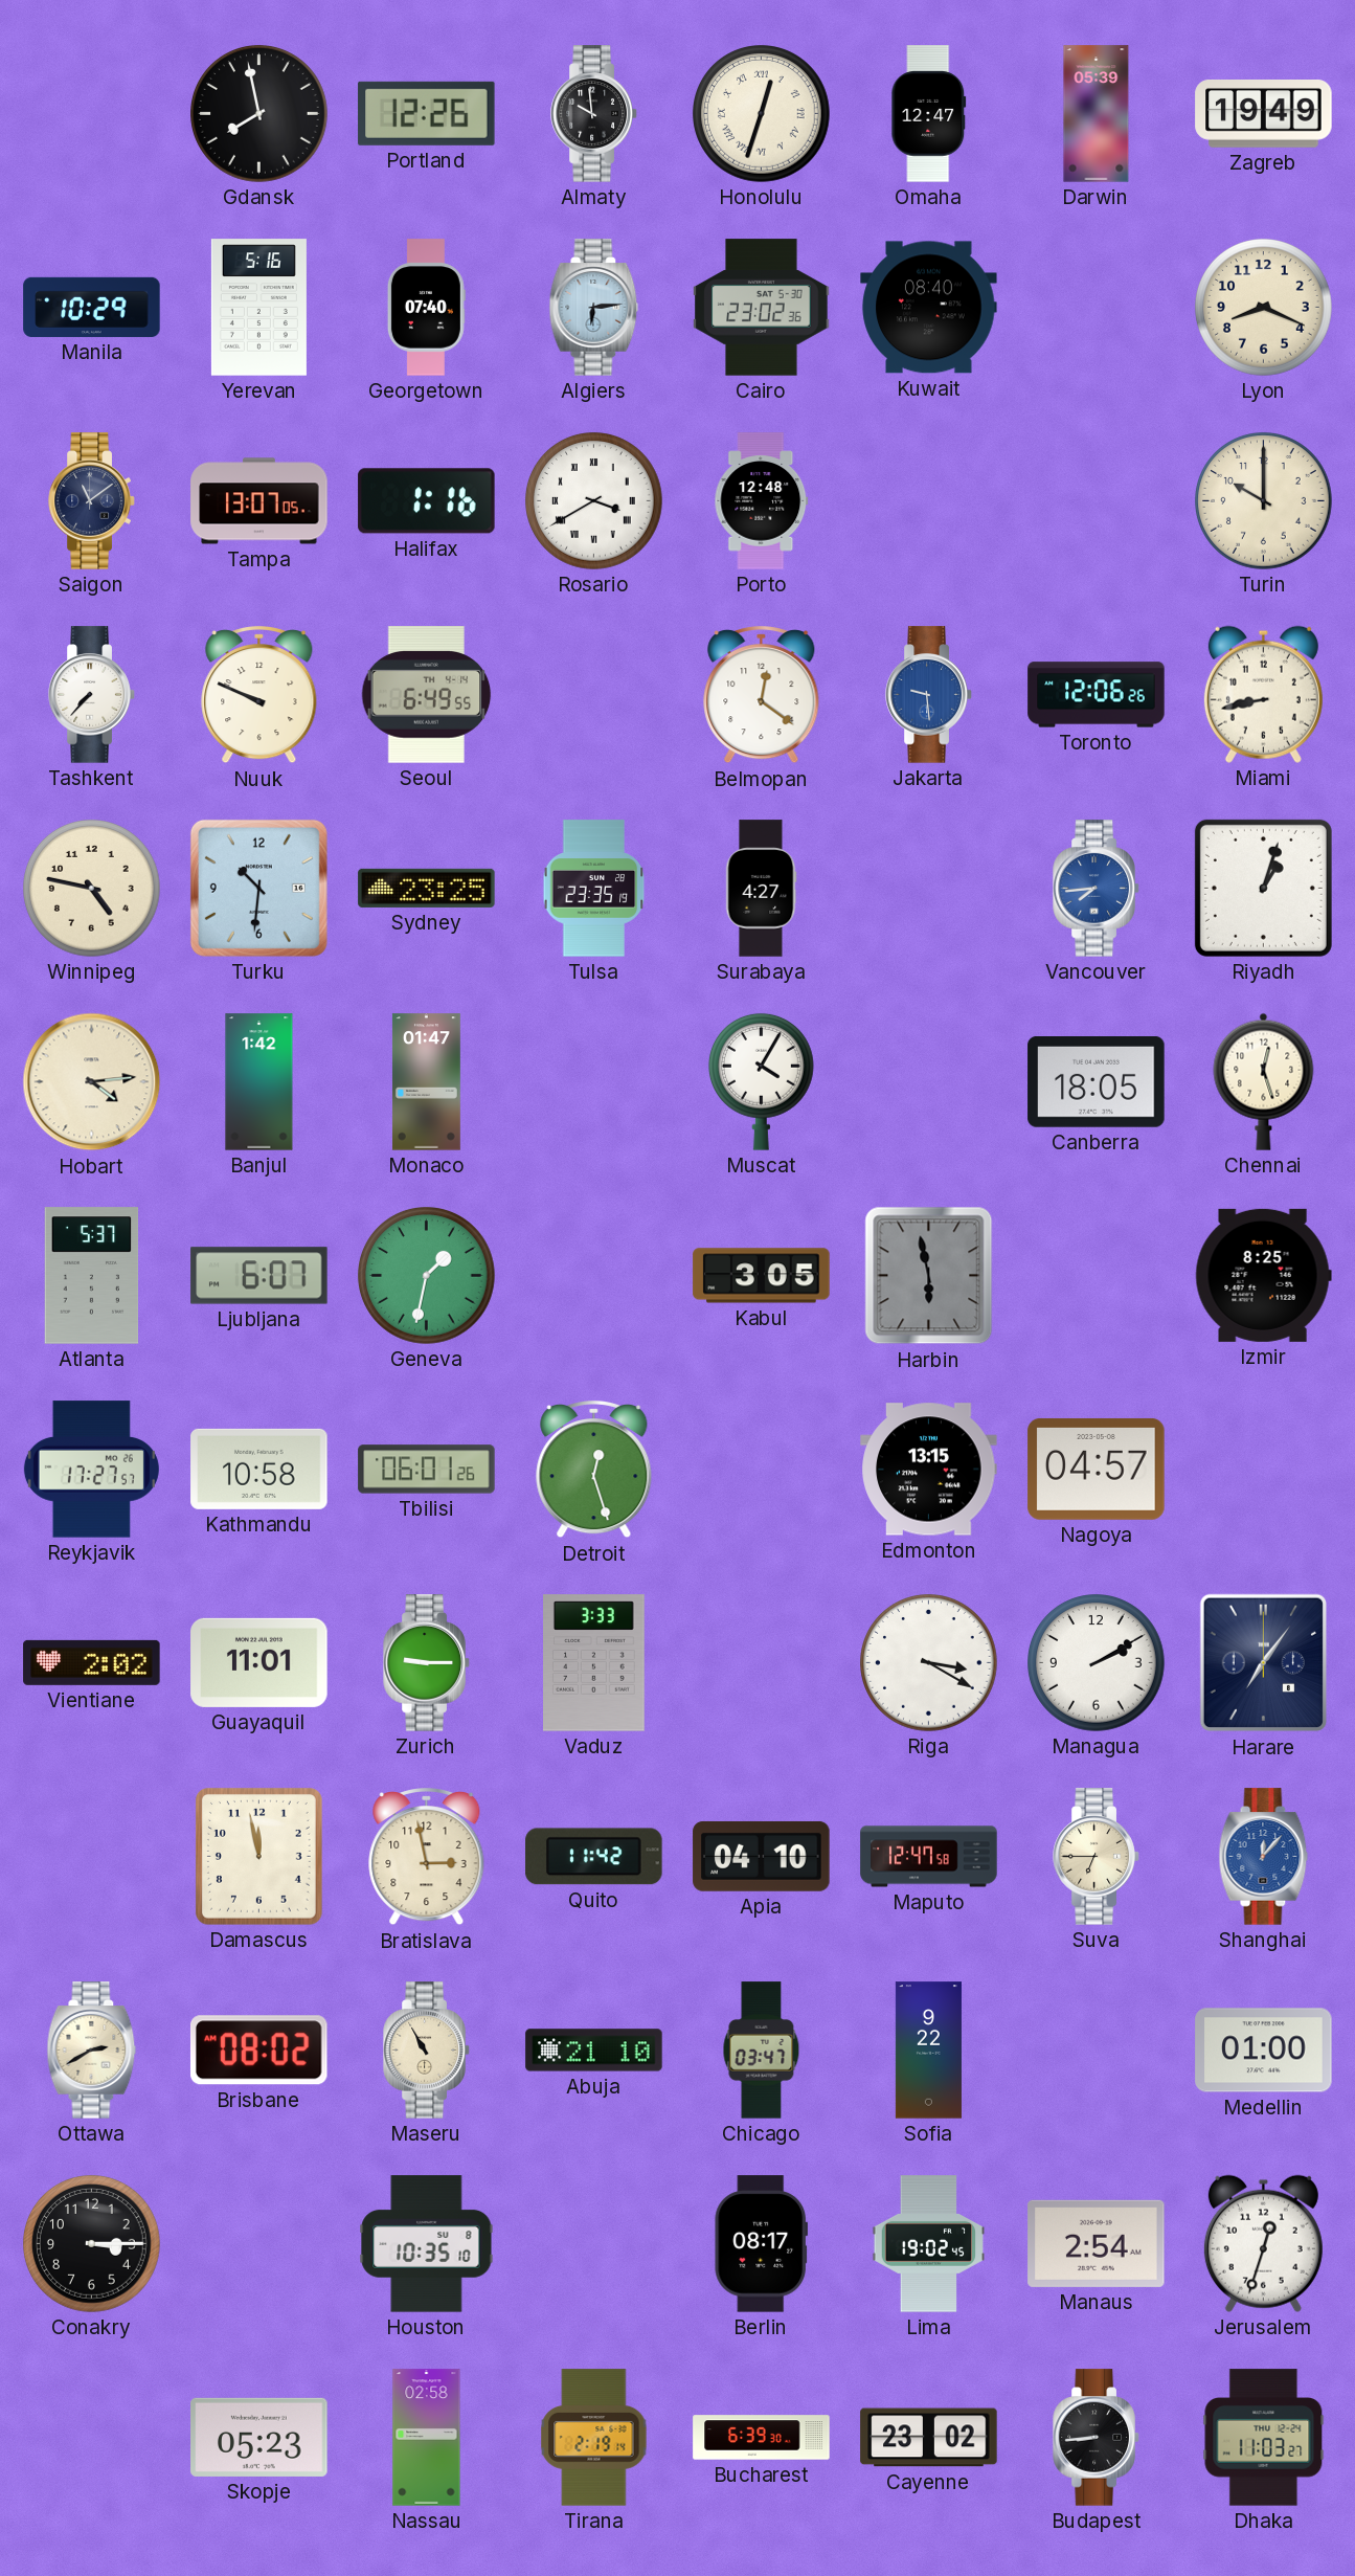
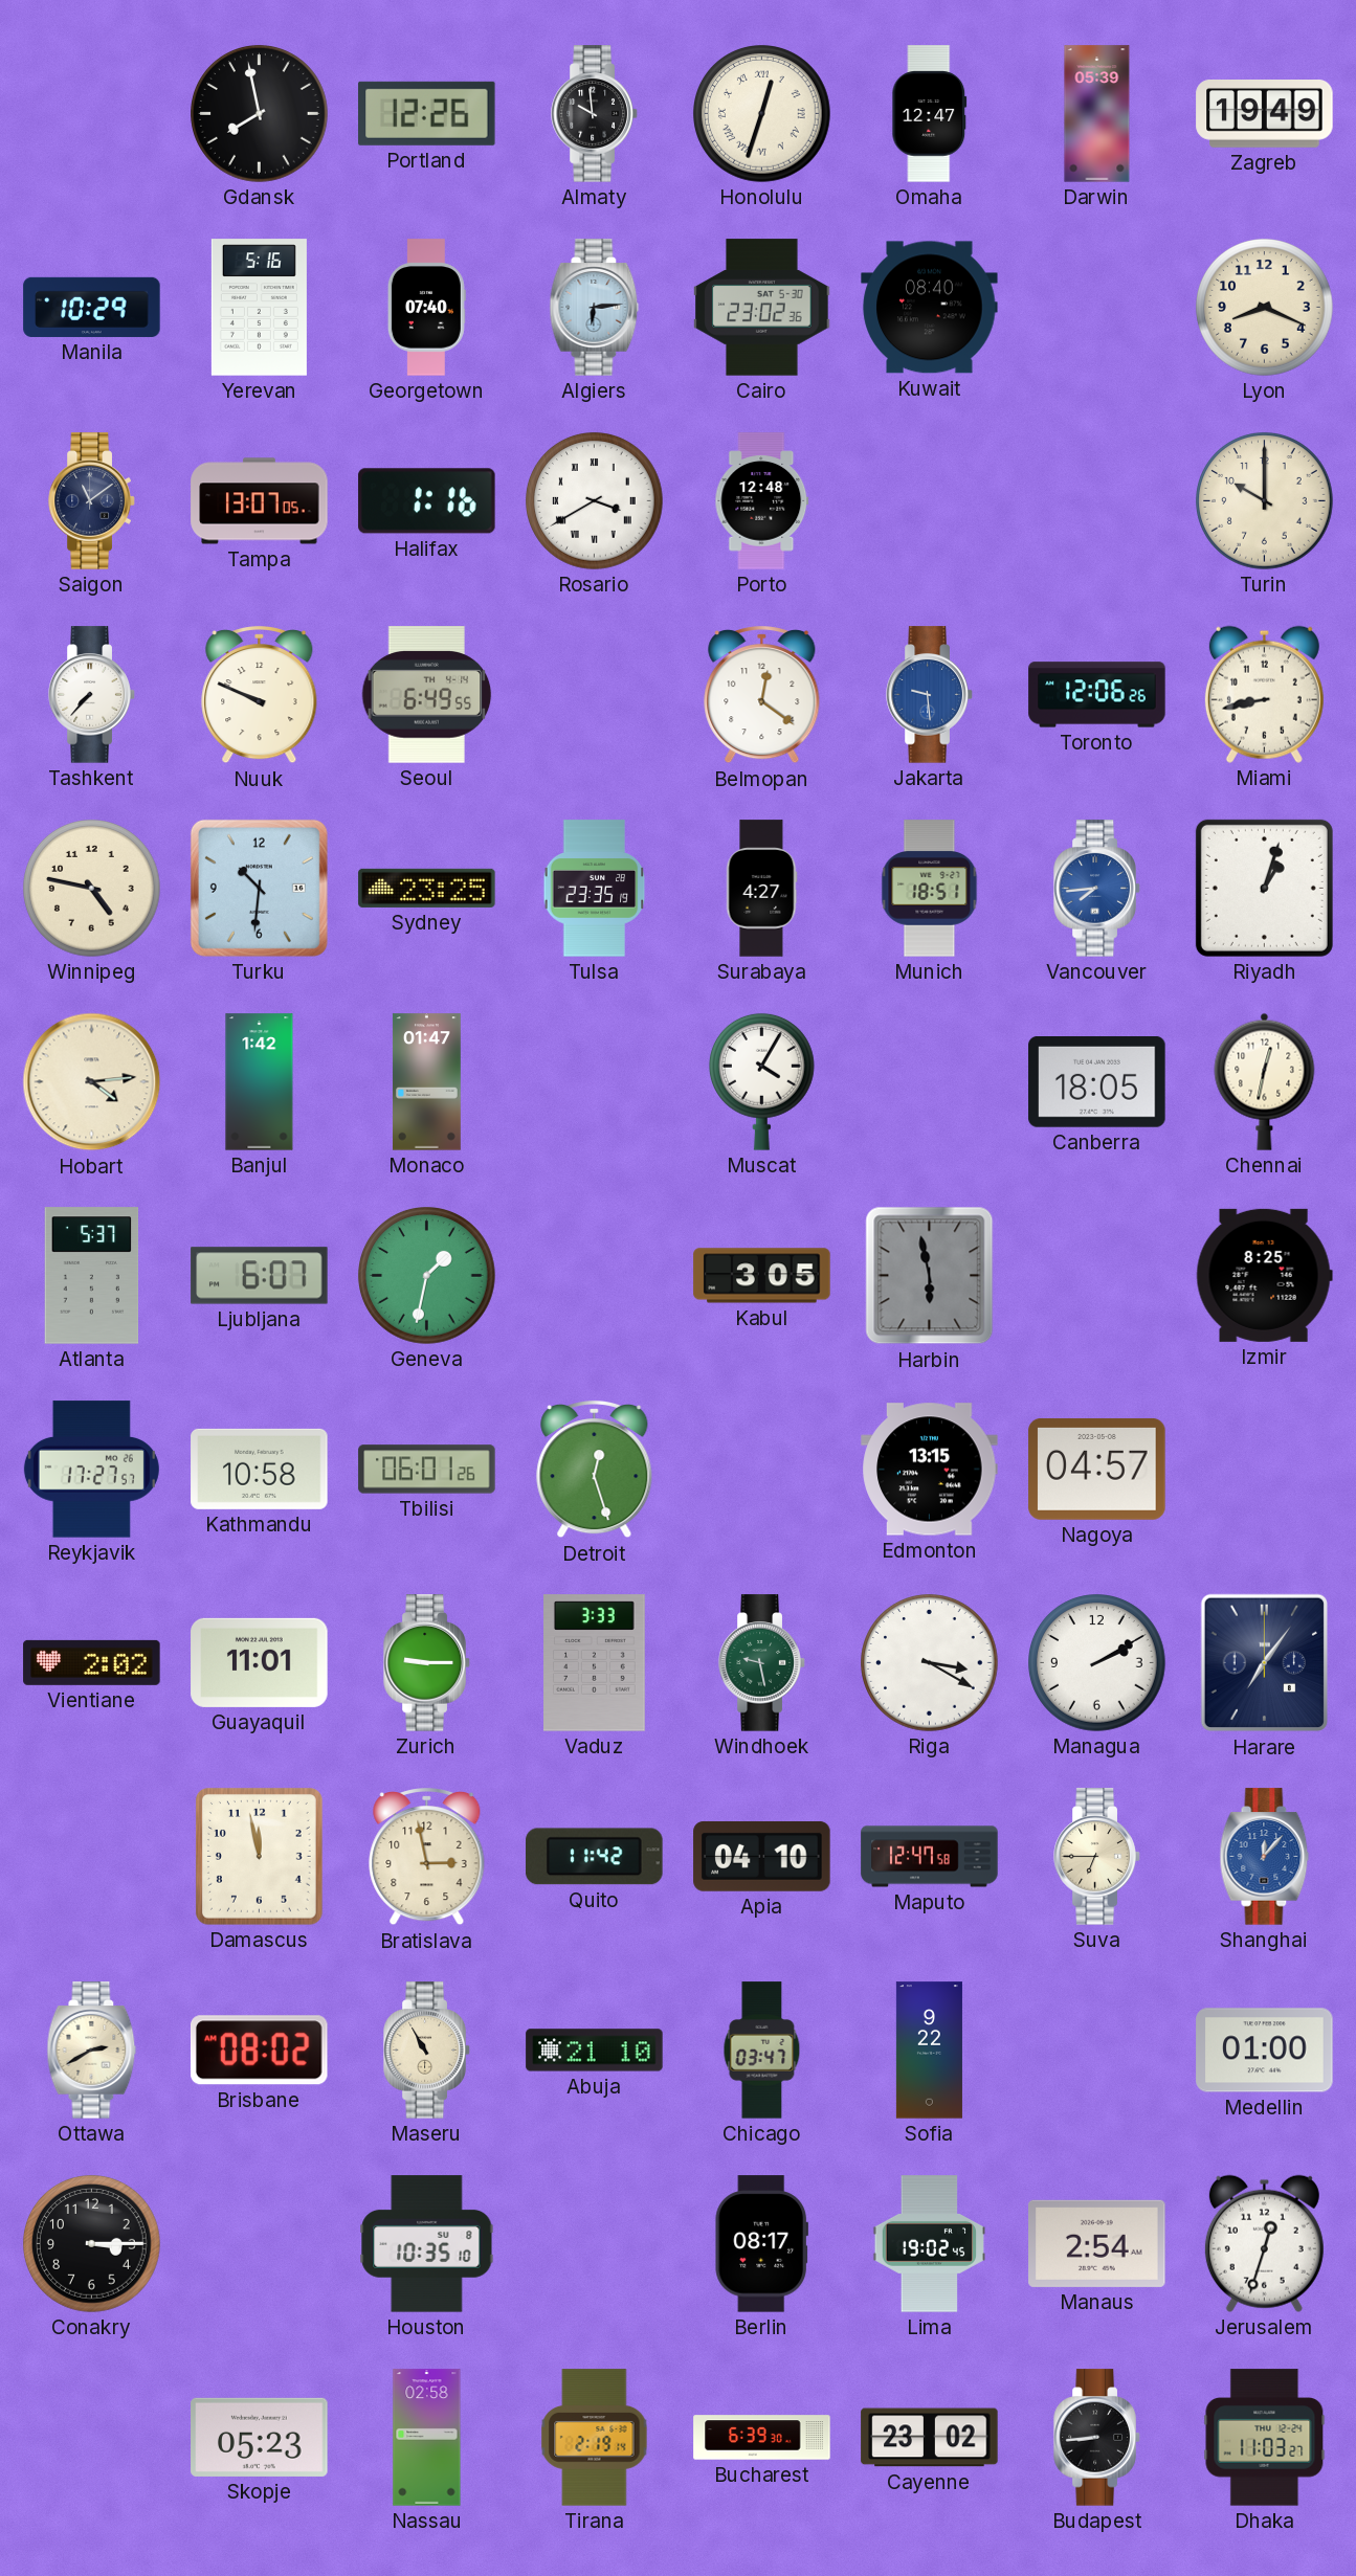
Munich: none -> 18:51 (930, 889)
Chennai: 12:27 -> 12:32 (1265, 1081)
Windhoek: none -> 9:28 (762, 1663)
